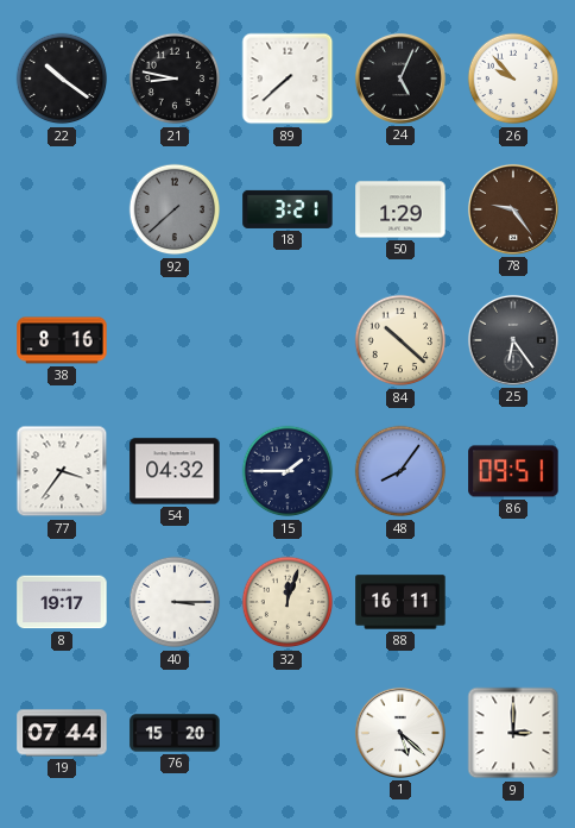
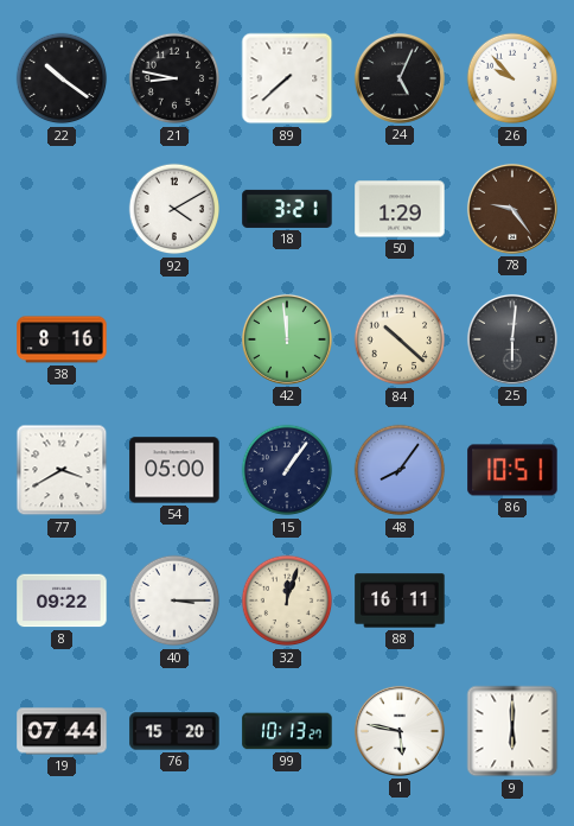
92: 7:38 -> 4:10 (174, 209)
92 dial: grey -> white (174, 209)
42: none -> 11:59 (287, 339)
25: 6:24 -> 6:01 (512, 339)
77: 3:36 -> 3:40 (62, 470)
54: 04:32 -> 05:00 (174, 470)
15: 1:45 -> 1:06 (287, 470)
86: 09:51 -> 10:51 (512, 470)
8: 19:17 -> 09:22 (62, 601)
99: none -> 10:13 (287, 731)
1: 5:22 -> 5:47 (400, 731)
9: 3:00 -> 6:00 (512, 731)
